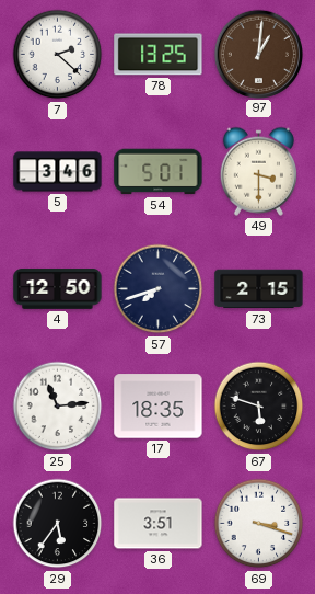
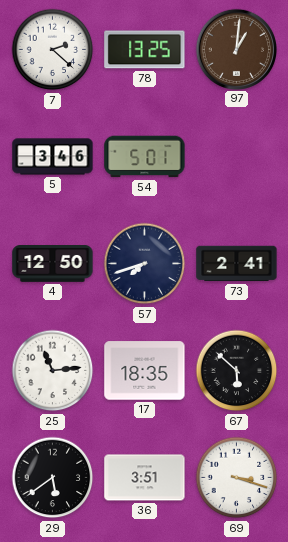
49: 3:30 -> none (258, 171)
73: 2:15 -> 2:41 (237, 264)
67: 5:48 -> 5:52 (237, 371)
29: 5:36 -> 5:39 (53, 478)
